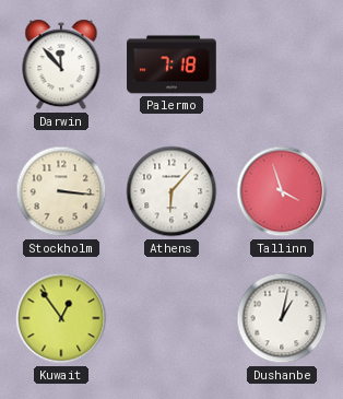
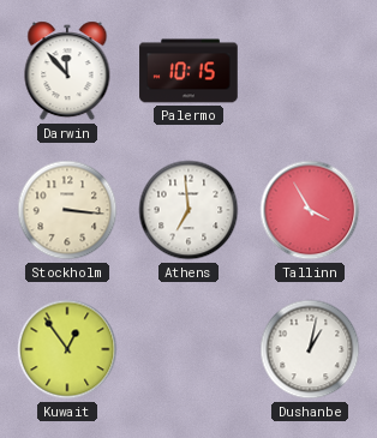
Palermo: 7:18 -> 10:15 (188, 71)
Athens: 6:07 -> 6:59 (188, 210)
Tallinn: 3:57 -> 3:55 (310, 210)
